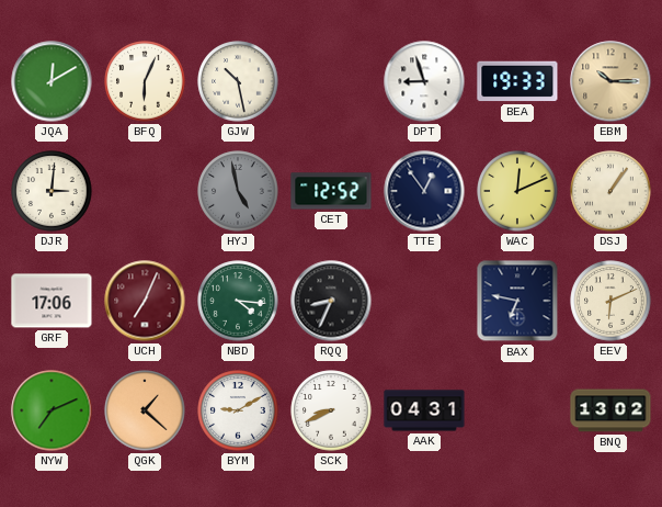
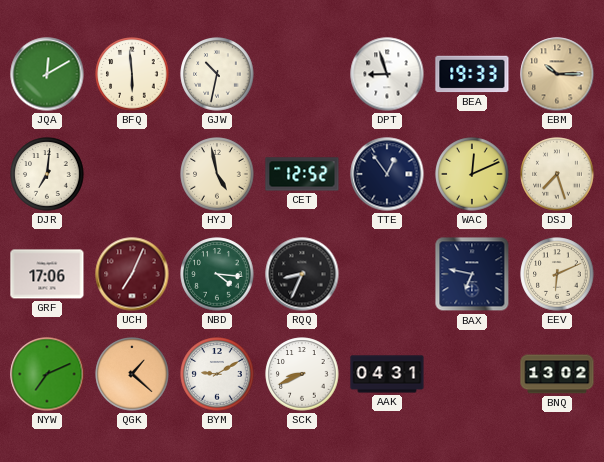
BFQ: 6:04 -> 5:59 (132, 74)
GJW: 10:28 -> 10:32 (217, 74)
DJR: 3:01 -> 7:01 (47, 174)
HYJ dial: grey -> cream (217, 174)
DSJ: 1:06 -> 7:27 (557, 174)
